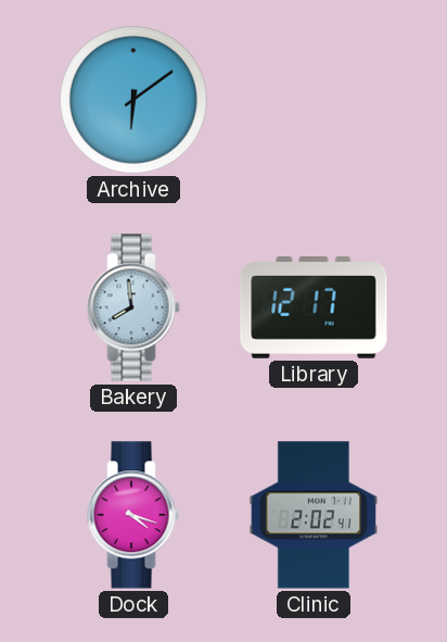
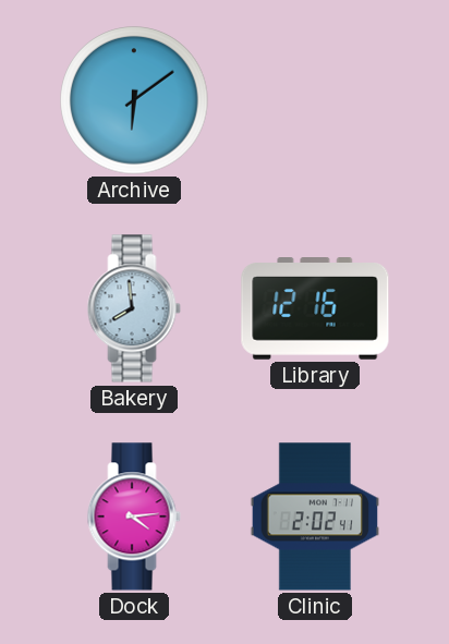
Library: 12:17 -> 12:16 (315, 309)
Dock: 4:18 -> 4:14 (134, 517)
